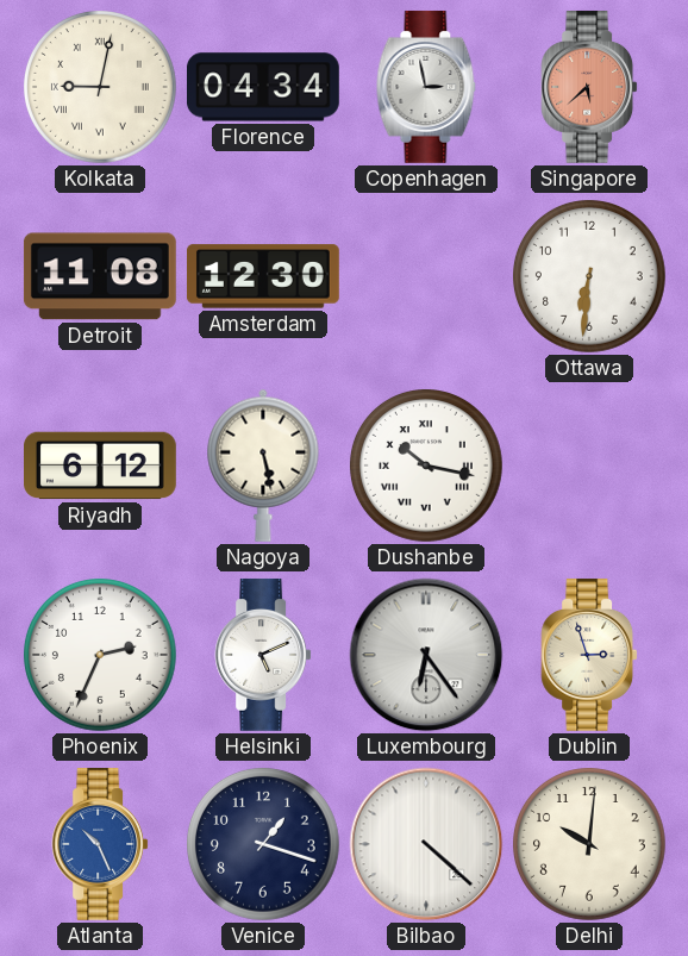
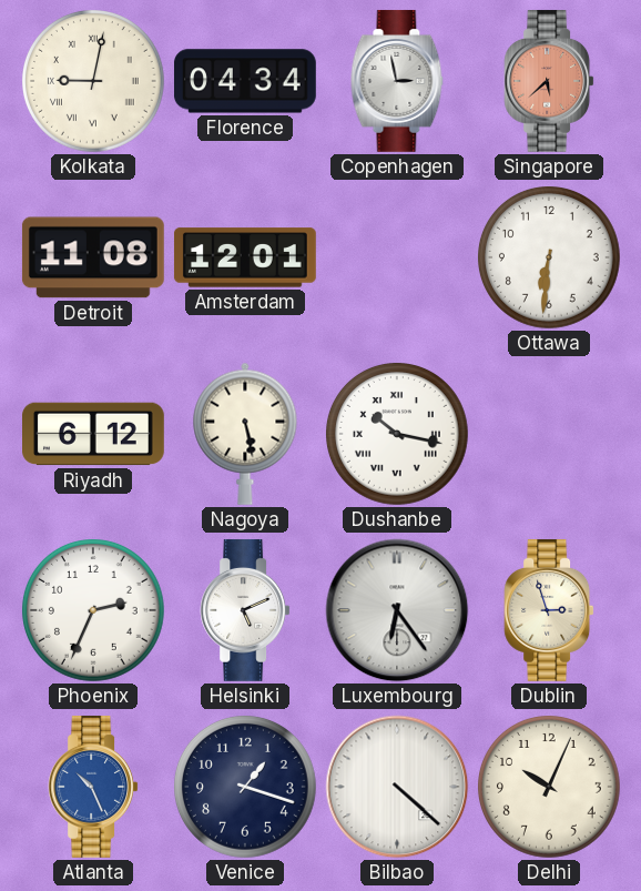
Amsterdam: 12:30 -> 12:01 (245, 257)
Delhi: 10:01 -> 10:04 (550, 788)
